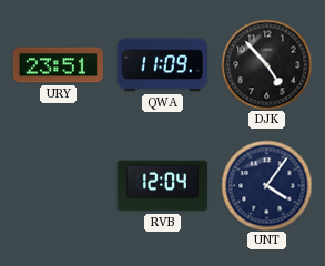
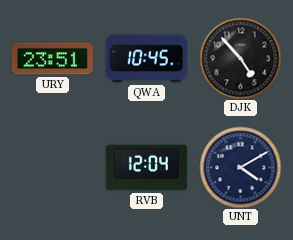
QWA: 11:09 -> 10:45 (146, 59)
UNT: 4:06 -> 4:10 (240, 167)
